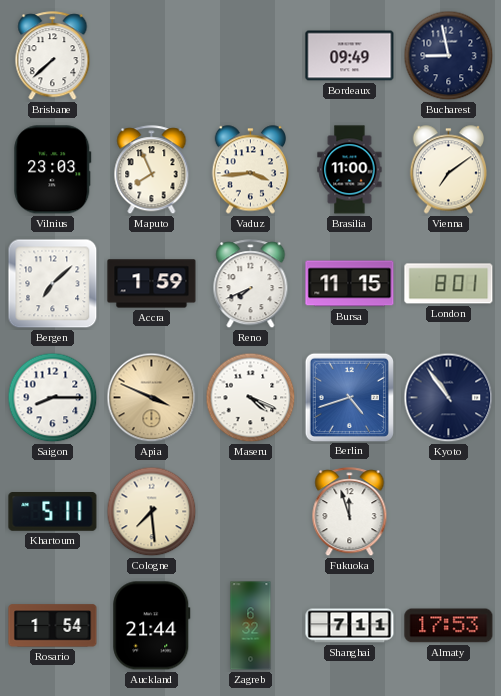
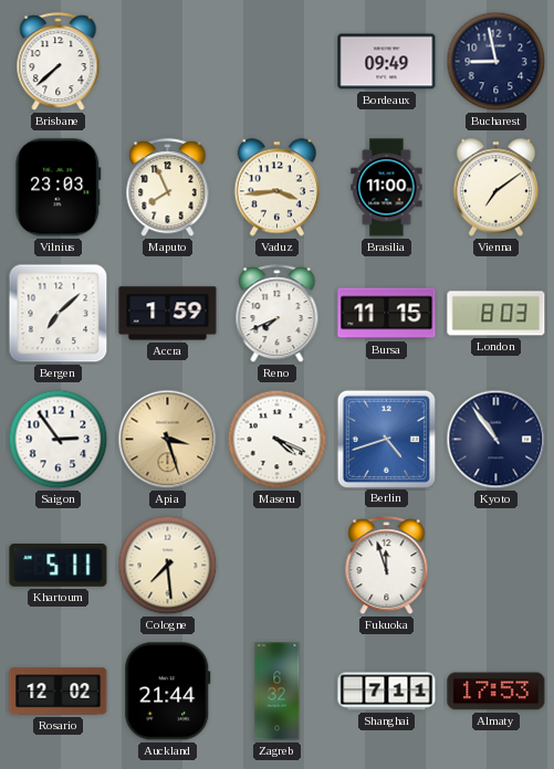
London: 8:01 -> 8:03 (496, 314)
Saigon: 8:15 -> 2:54 (59, 440)
Apia: 3:49 -> 3:27 (168, 440)
Rosario: 1:54 -> 12:02 (59, 692)
